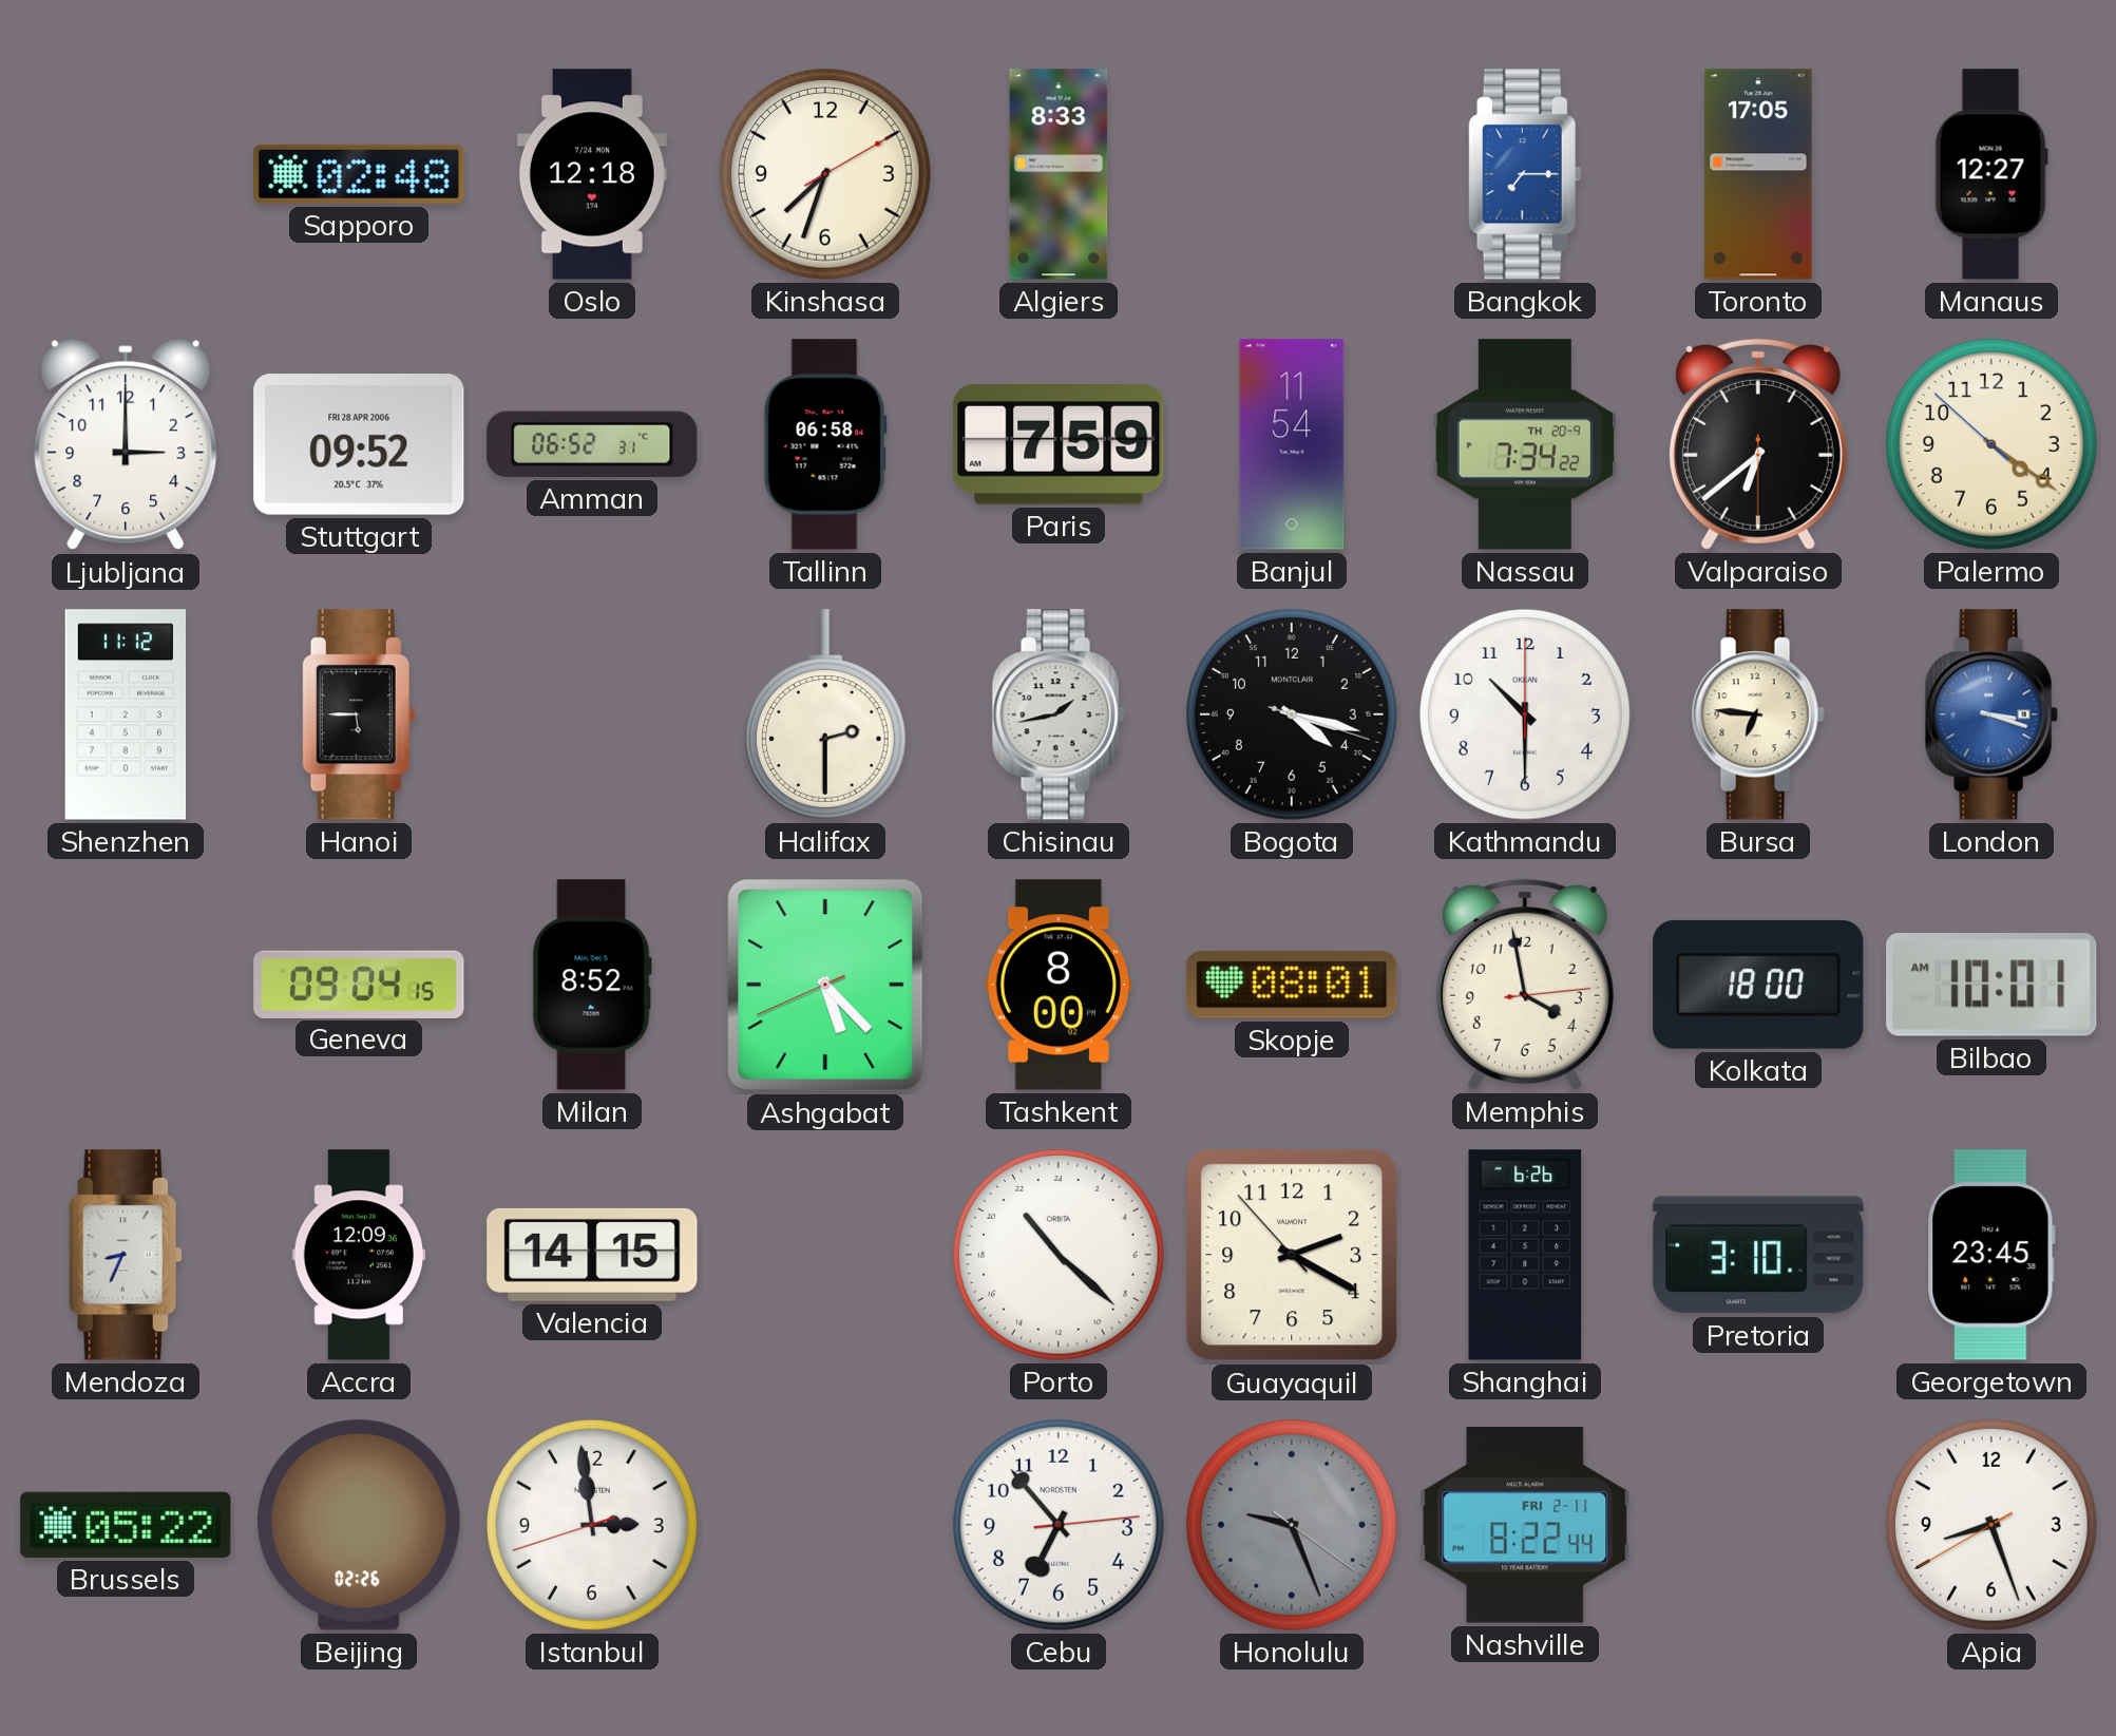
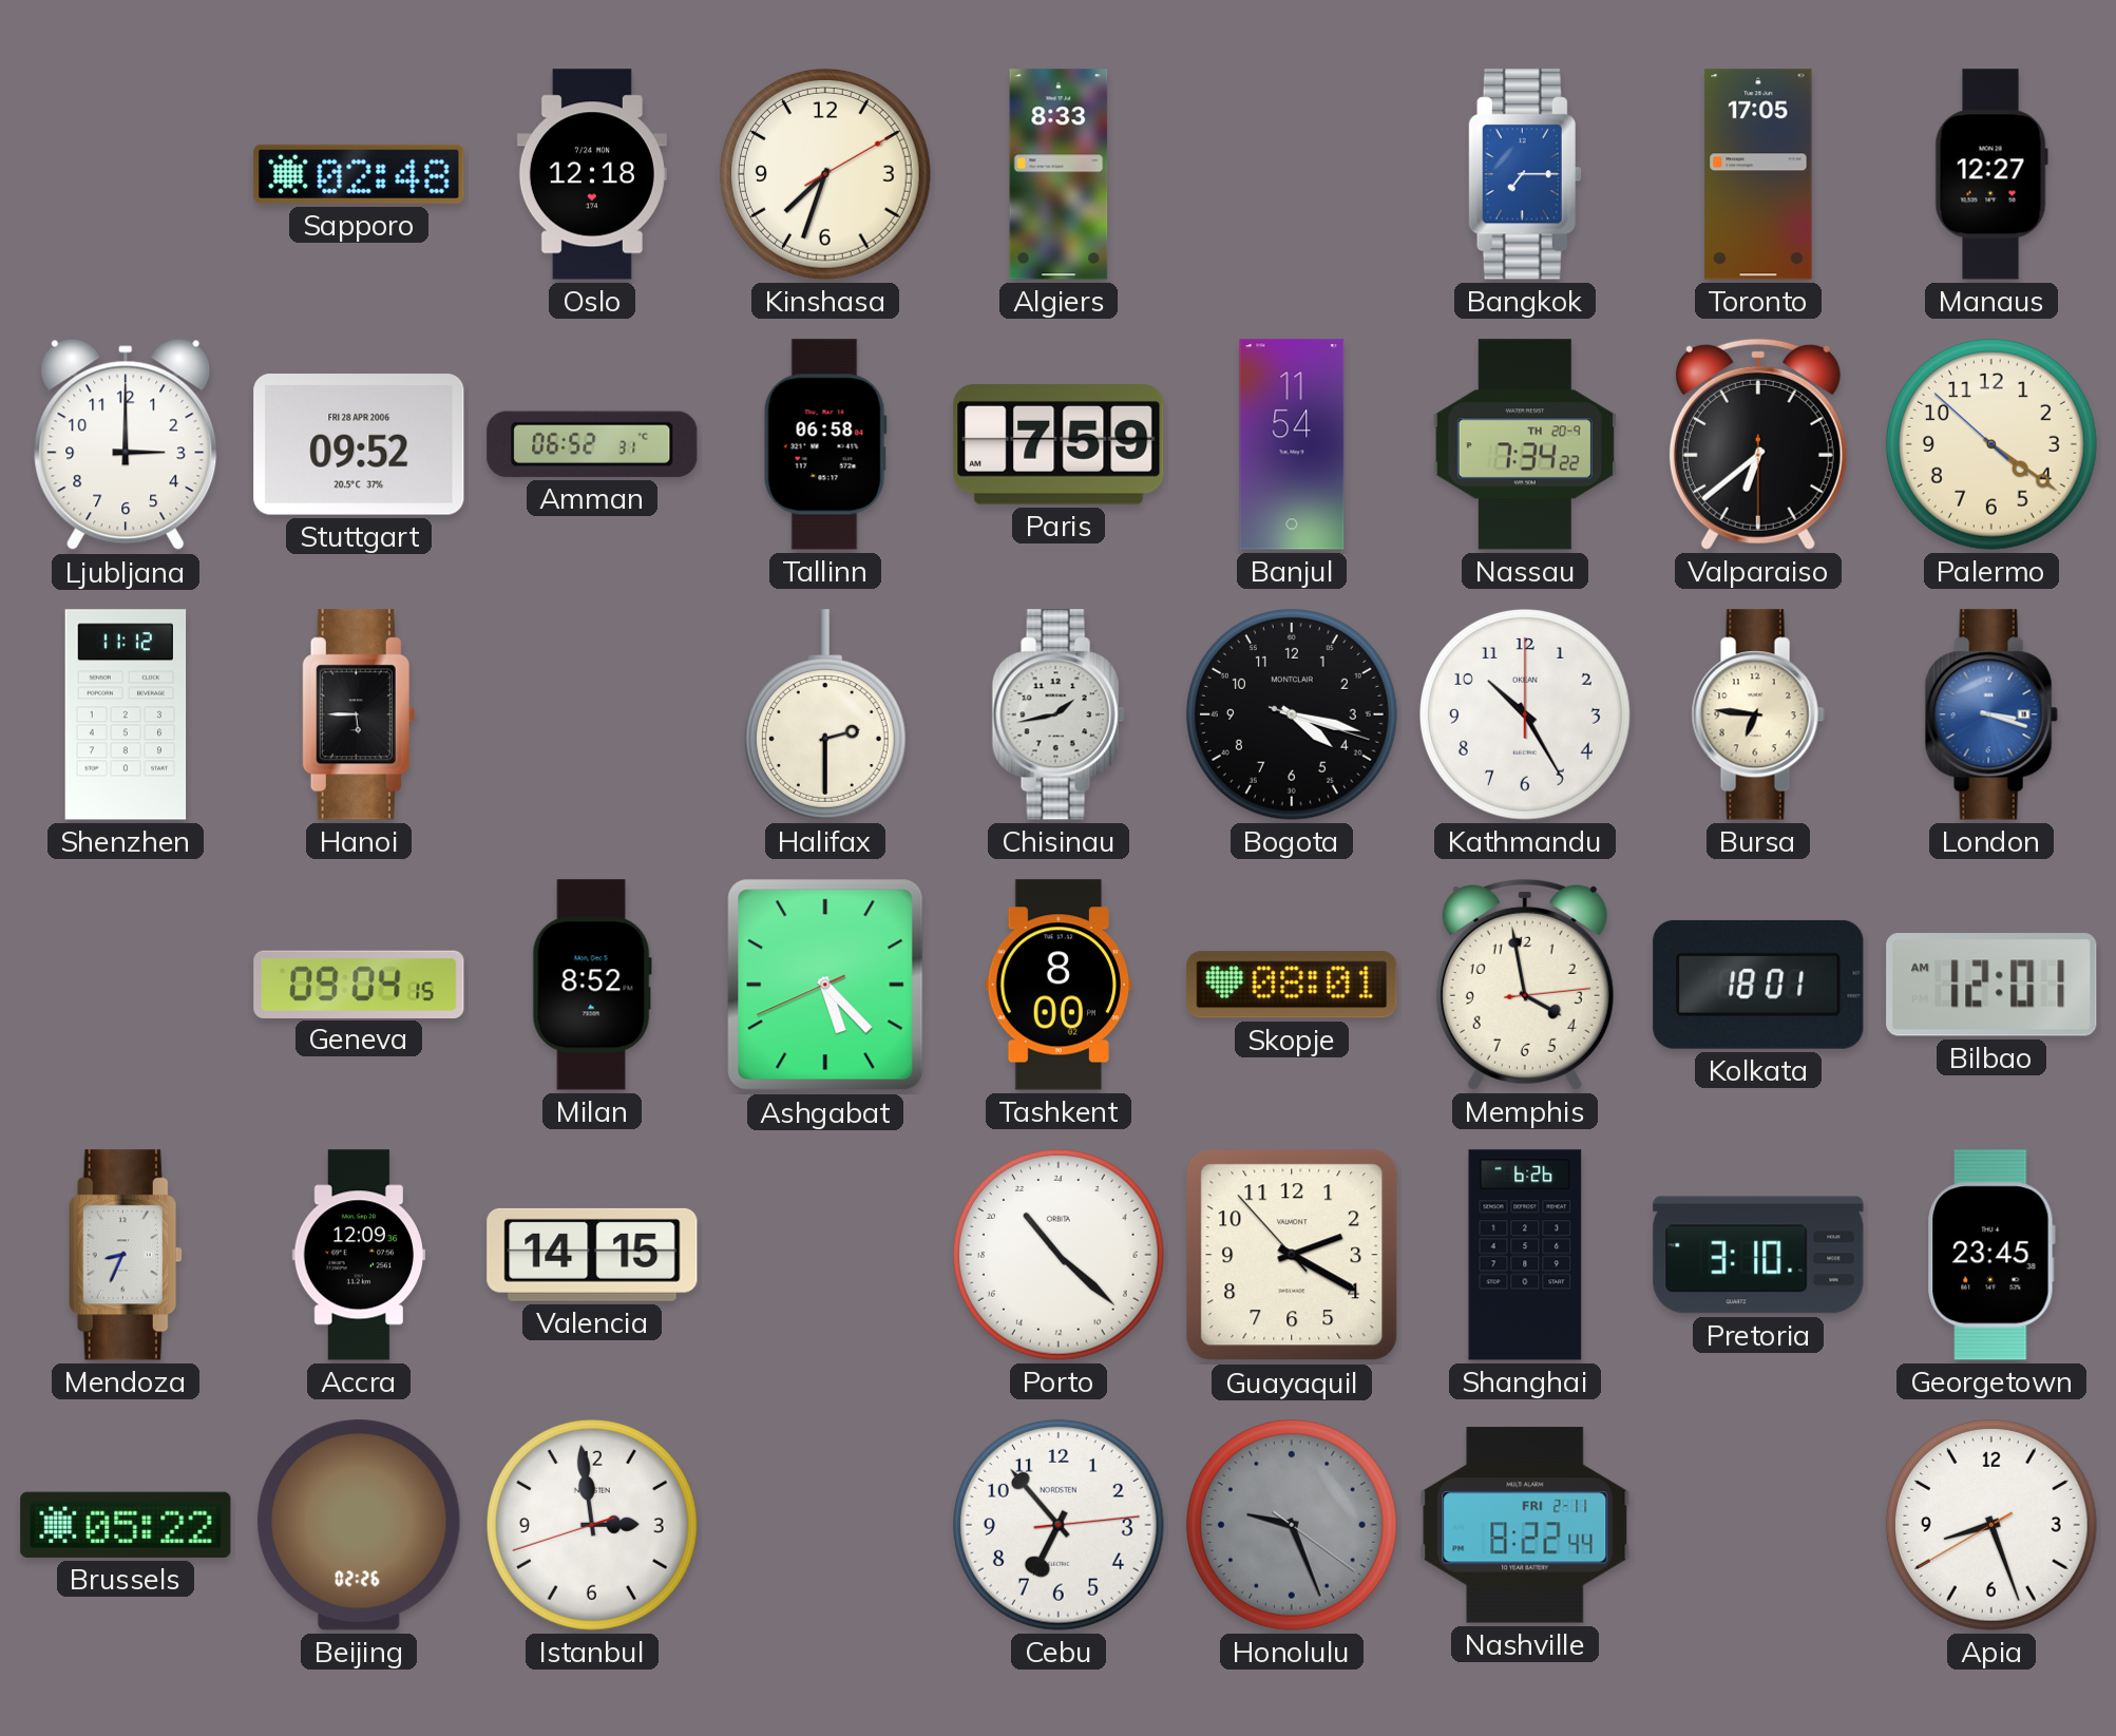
Kathmandu: 10:30 -> 10:25 (1525, 714)
Kolkata: 18:00 -> 18:01 (1758, 985)
Bilbao: 10:01 -> 12:01 (1991, 985)
